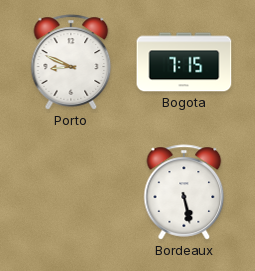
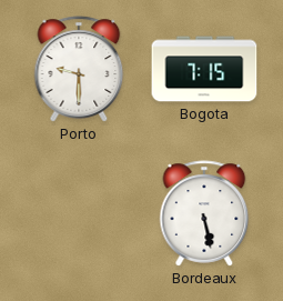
Porto: 8:49 -> 9:30 (79, 69)
